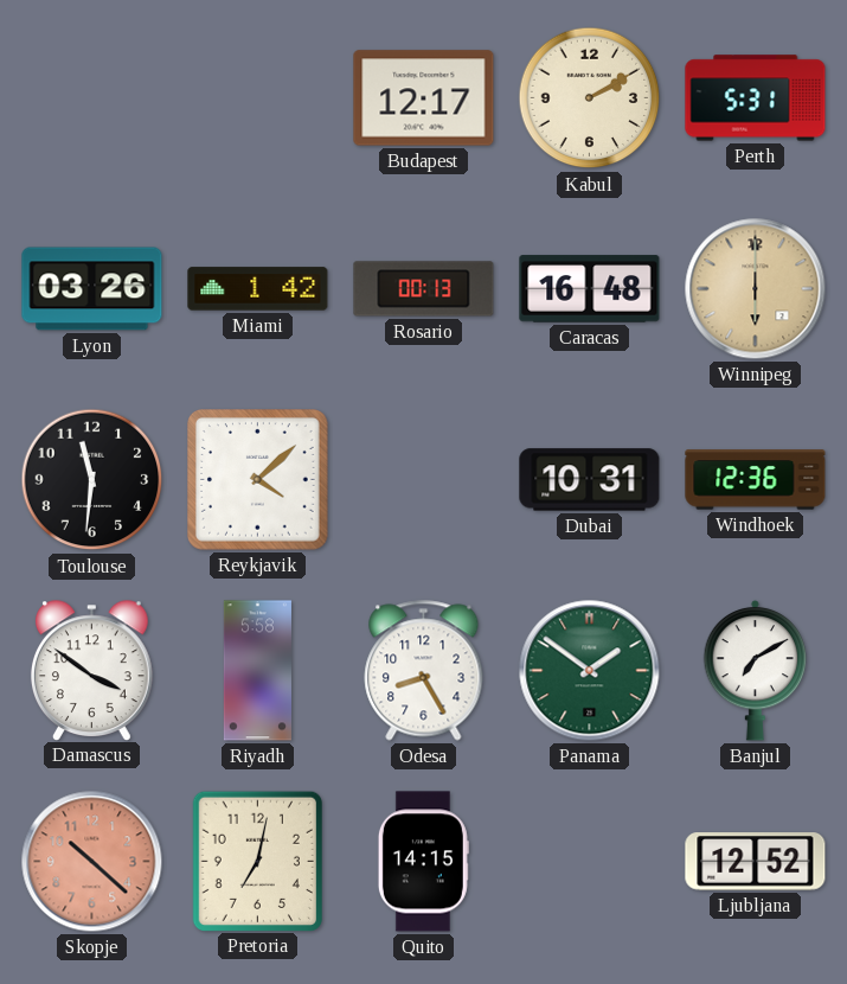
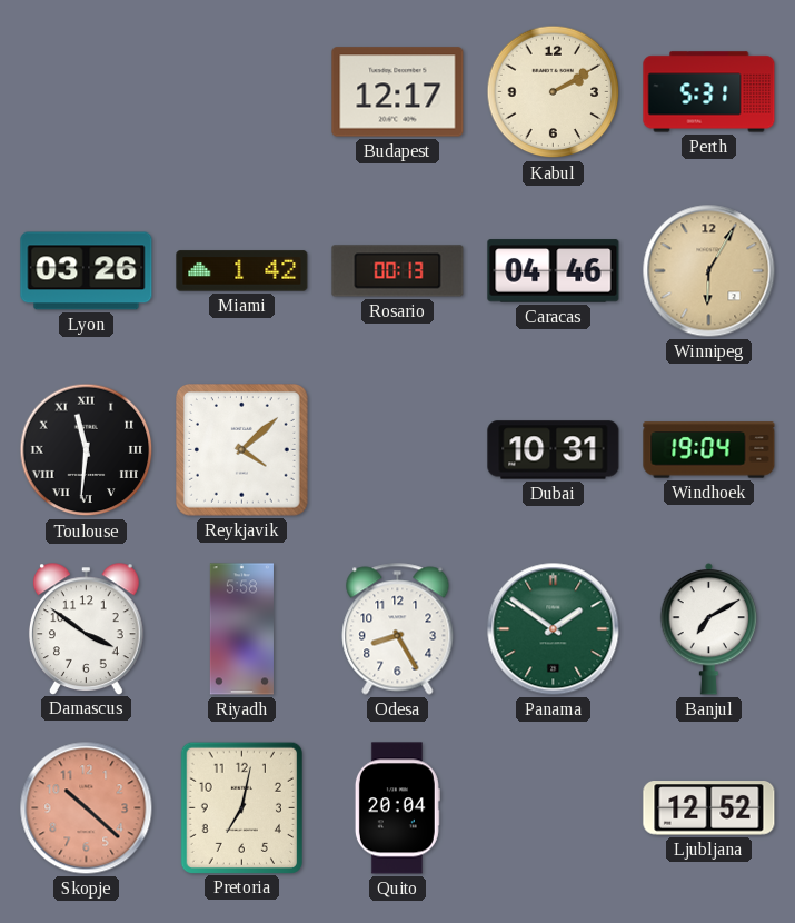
Caracas: 16:48 -> 04:46 (554, 271)
Winnipeg: 6:00 -> 6:05 (709, 271)
Toulouse numerals: Arabic -> Roman (87, 450)
Windhoek: 12:36 -> 19:04 (709, 450)
Quito: 14:15 -> 20:04 (397, 808)
